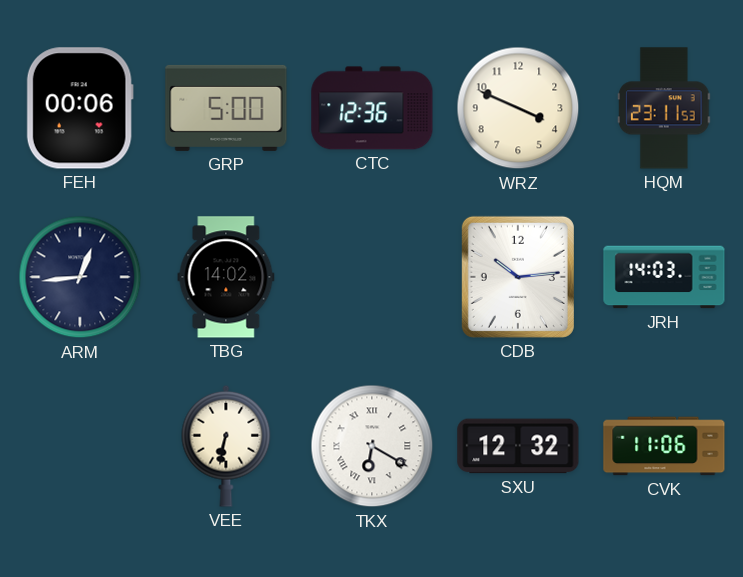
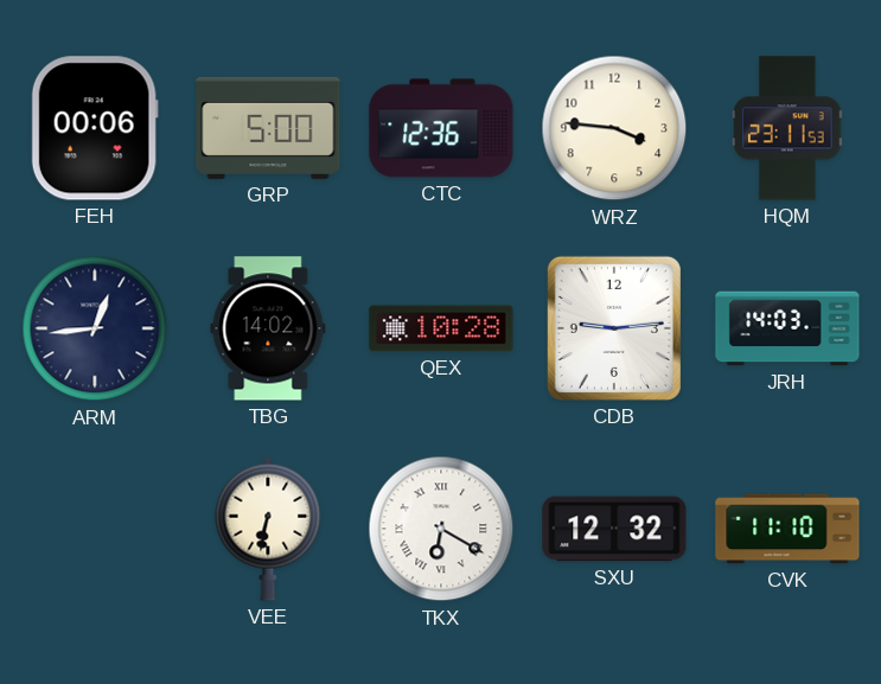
WRZ: 3:49 -> 3:46 (614, 128)
QEX: none -> 10:28 (441, 328)
CDB: 10:14 -> 9:14 (614, 328)
CVK: 11:06 -> 11:10 (787, 529)
